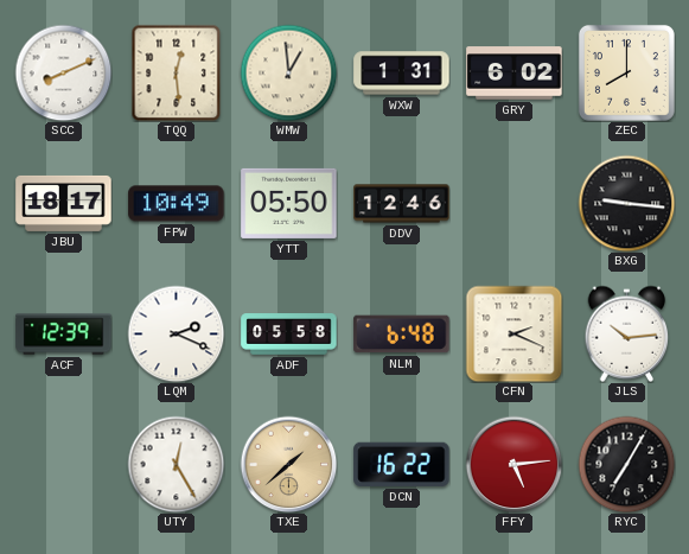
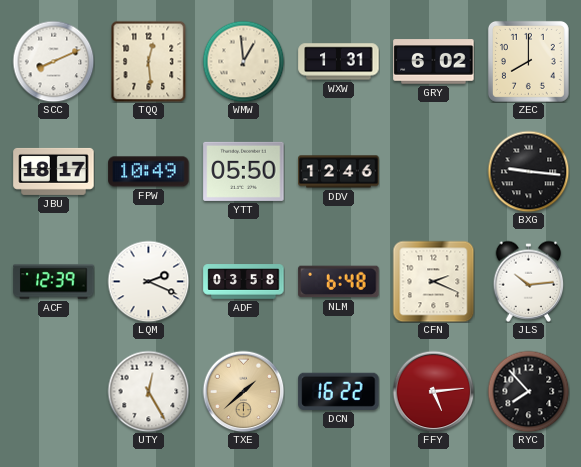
ADF: 05:58 -> 03:58 (244, 282)
RYC: 7:05 -> 7:53 (528, 391)
